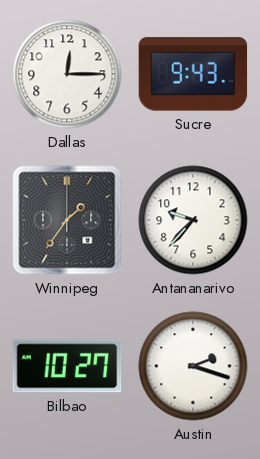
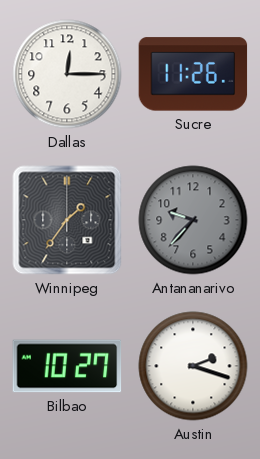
Sucre: 9:43 -> 11:26 (193, 74)
Antananarivo dial: white -> grey (193, 220)
